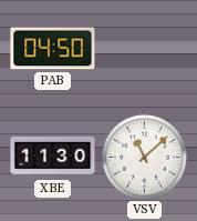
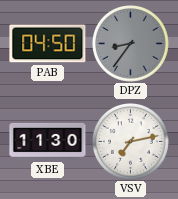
DPZ: none -> 8:36 (131, 44)
VSV: 11:08 -> 7:13 (131, 142)
